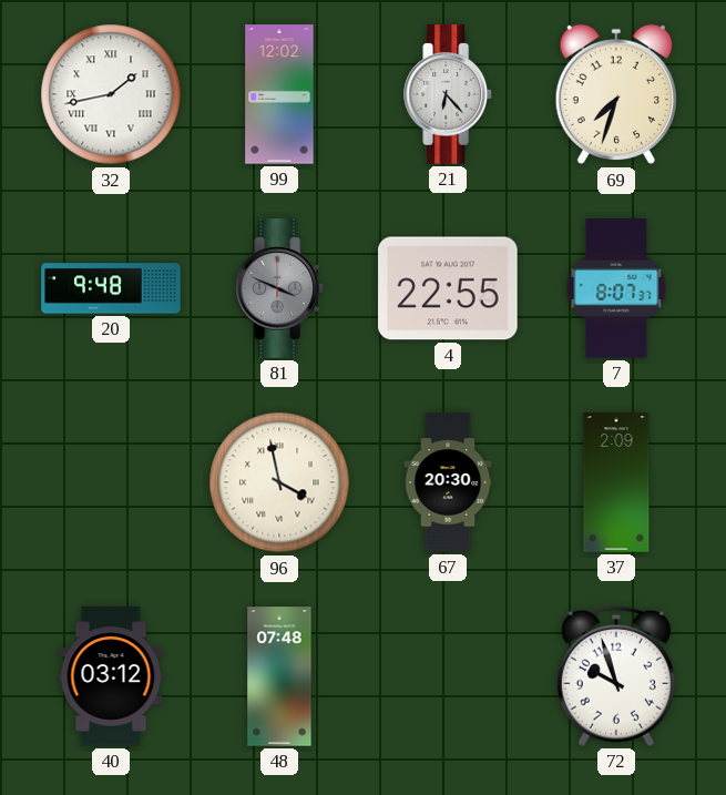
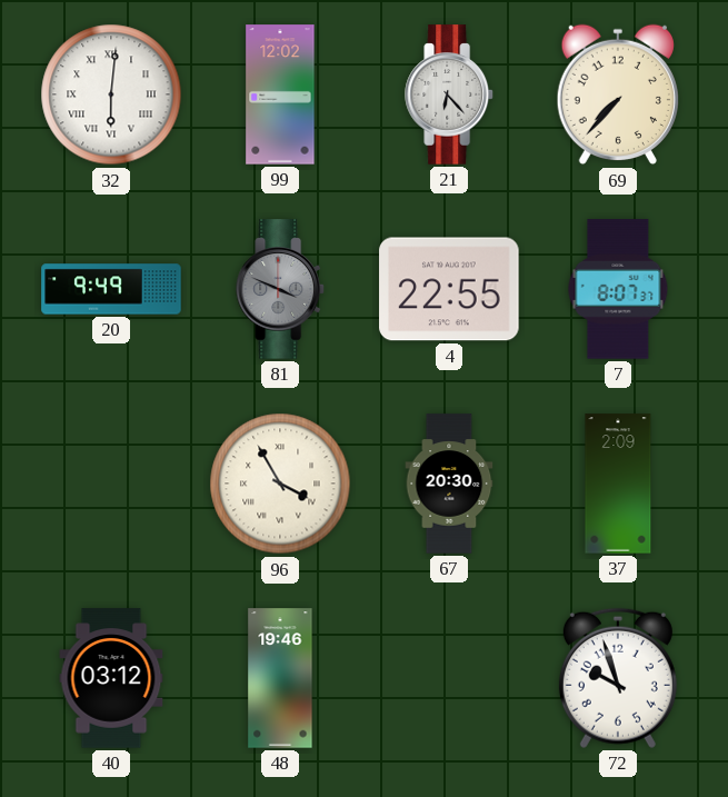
32: 1:43 -> 6:01 (111, 94)
69: 7:33 -> 7:37 (617, 94)
20: 9:48 -> 9:49 (111, 289)
96: 3:58 -> 3:55 (280, 484)
48: 07:48 -> 19:46 (280, 678)
